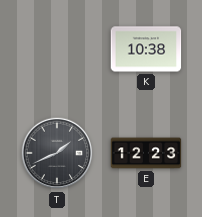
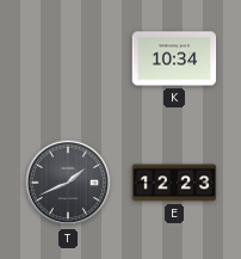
K: 10:38 -> 10:34 (174, 58)
